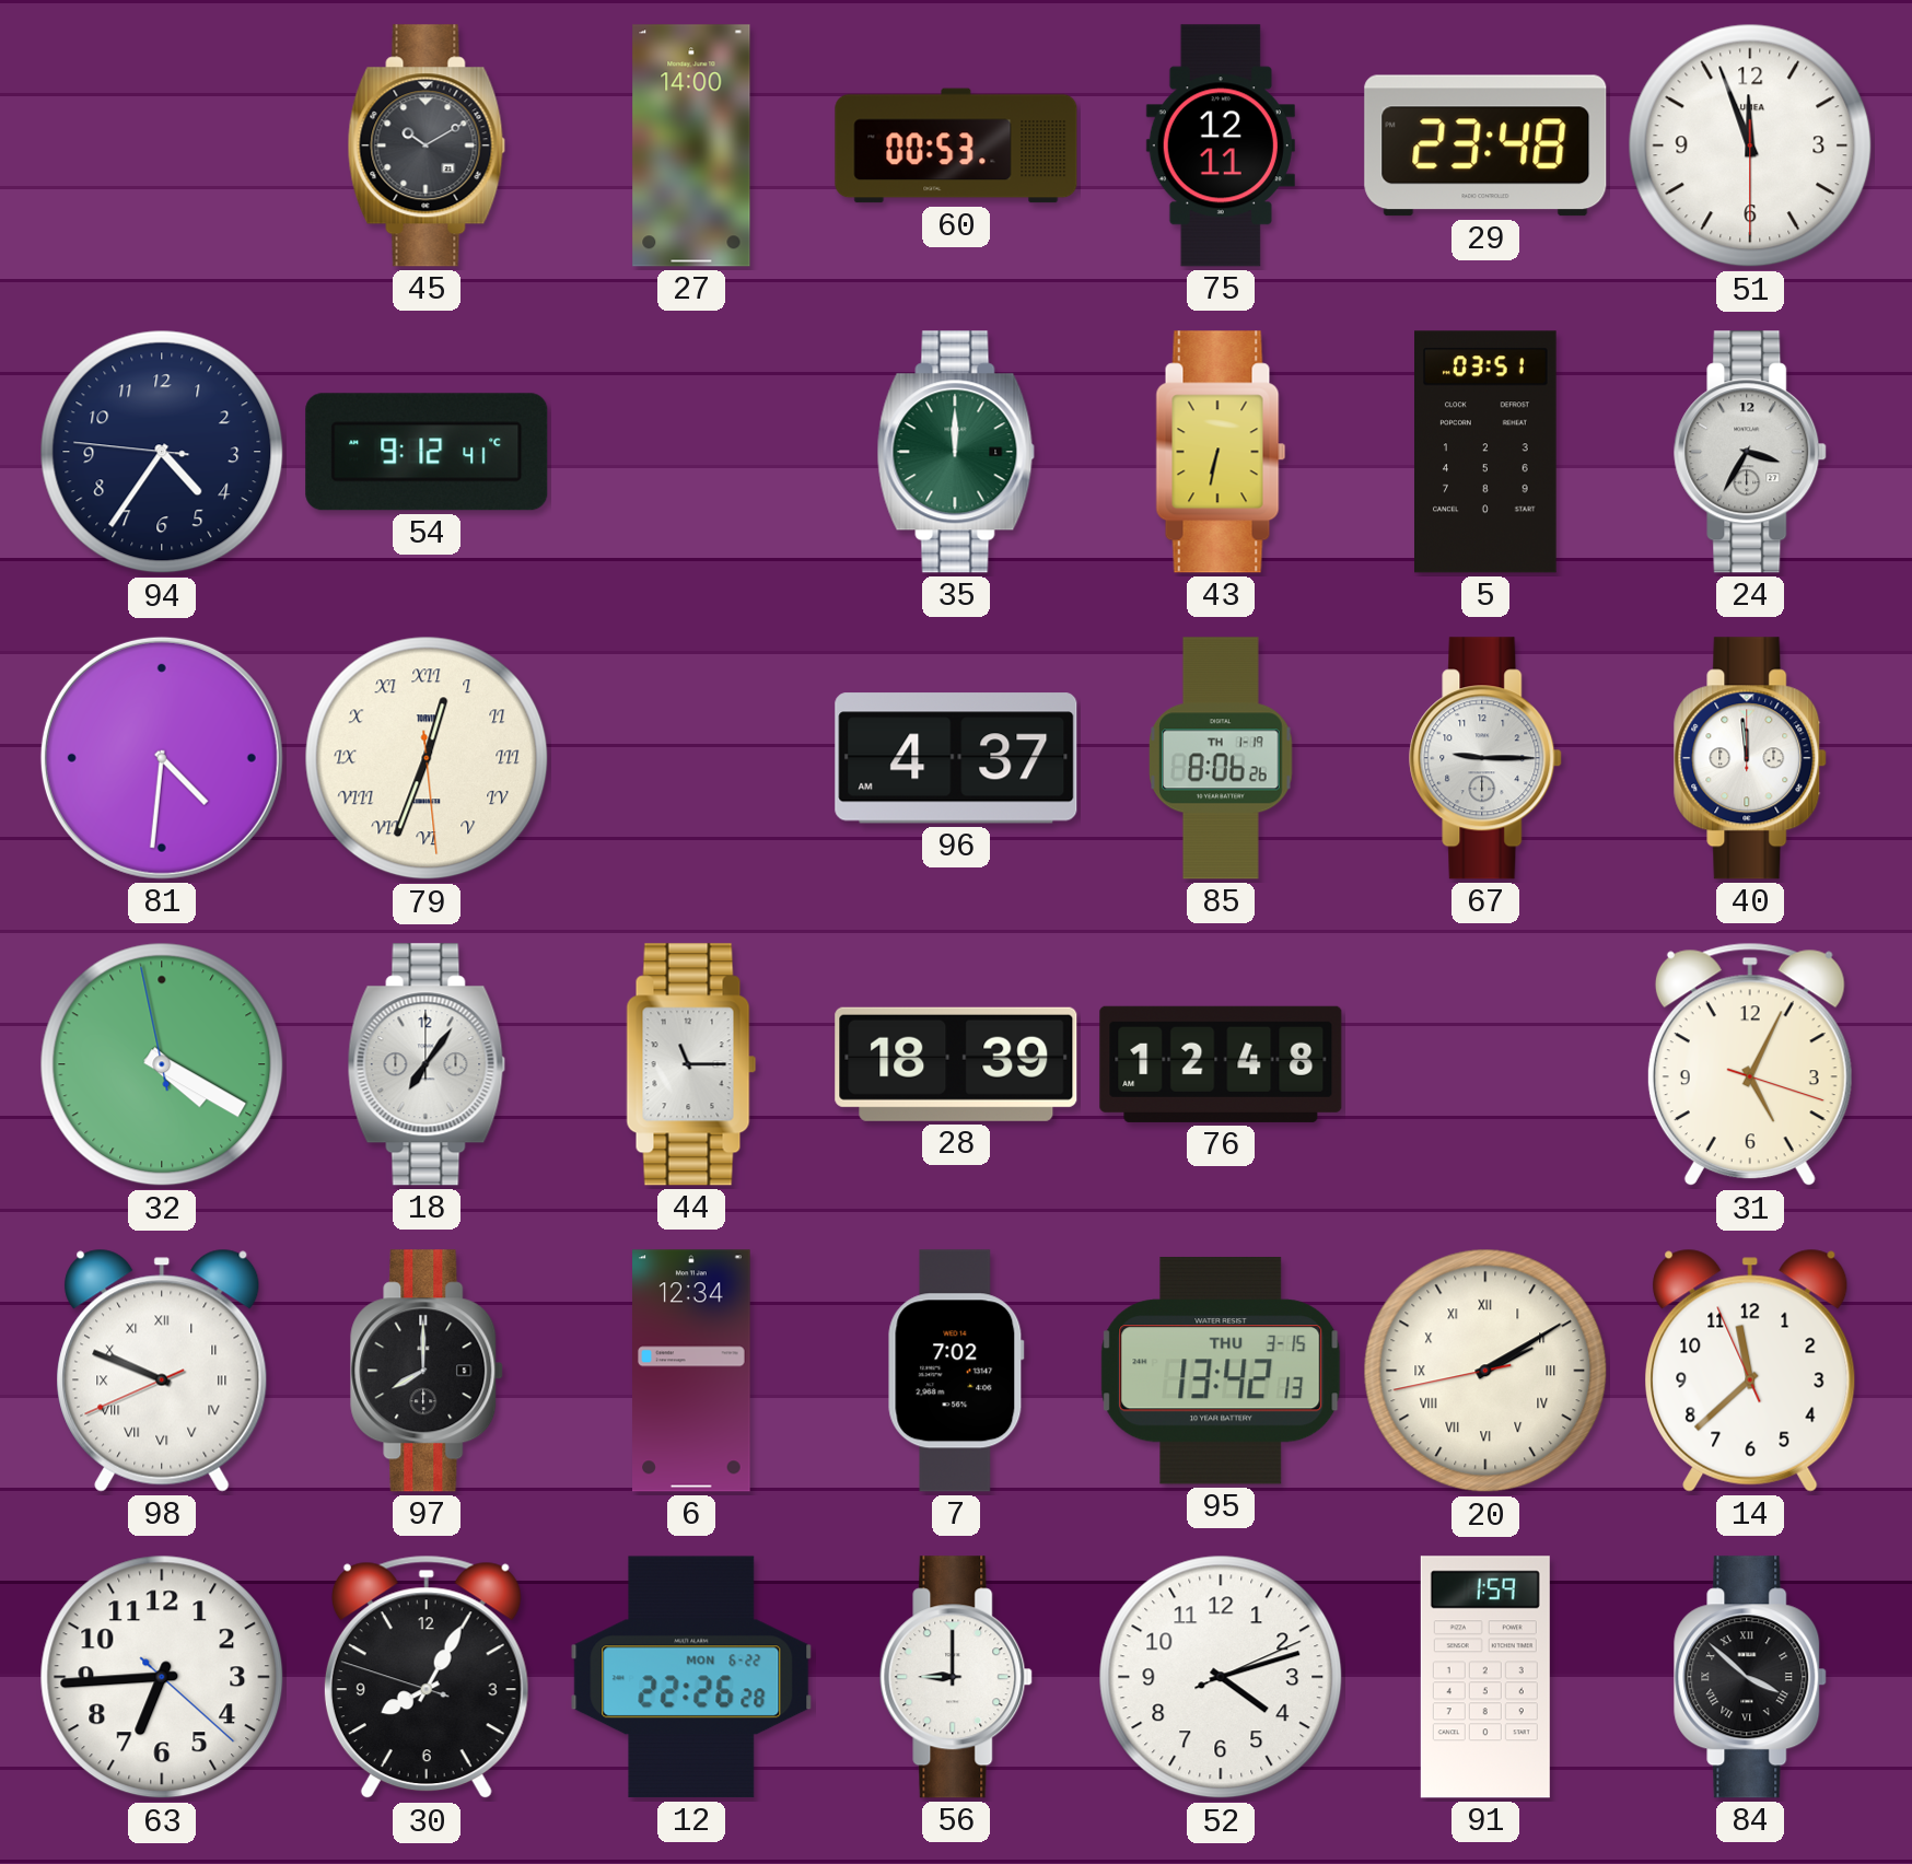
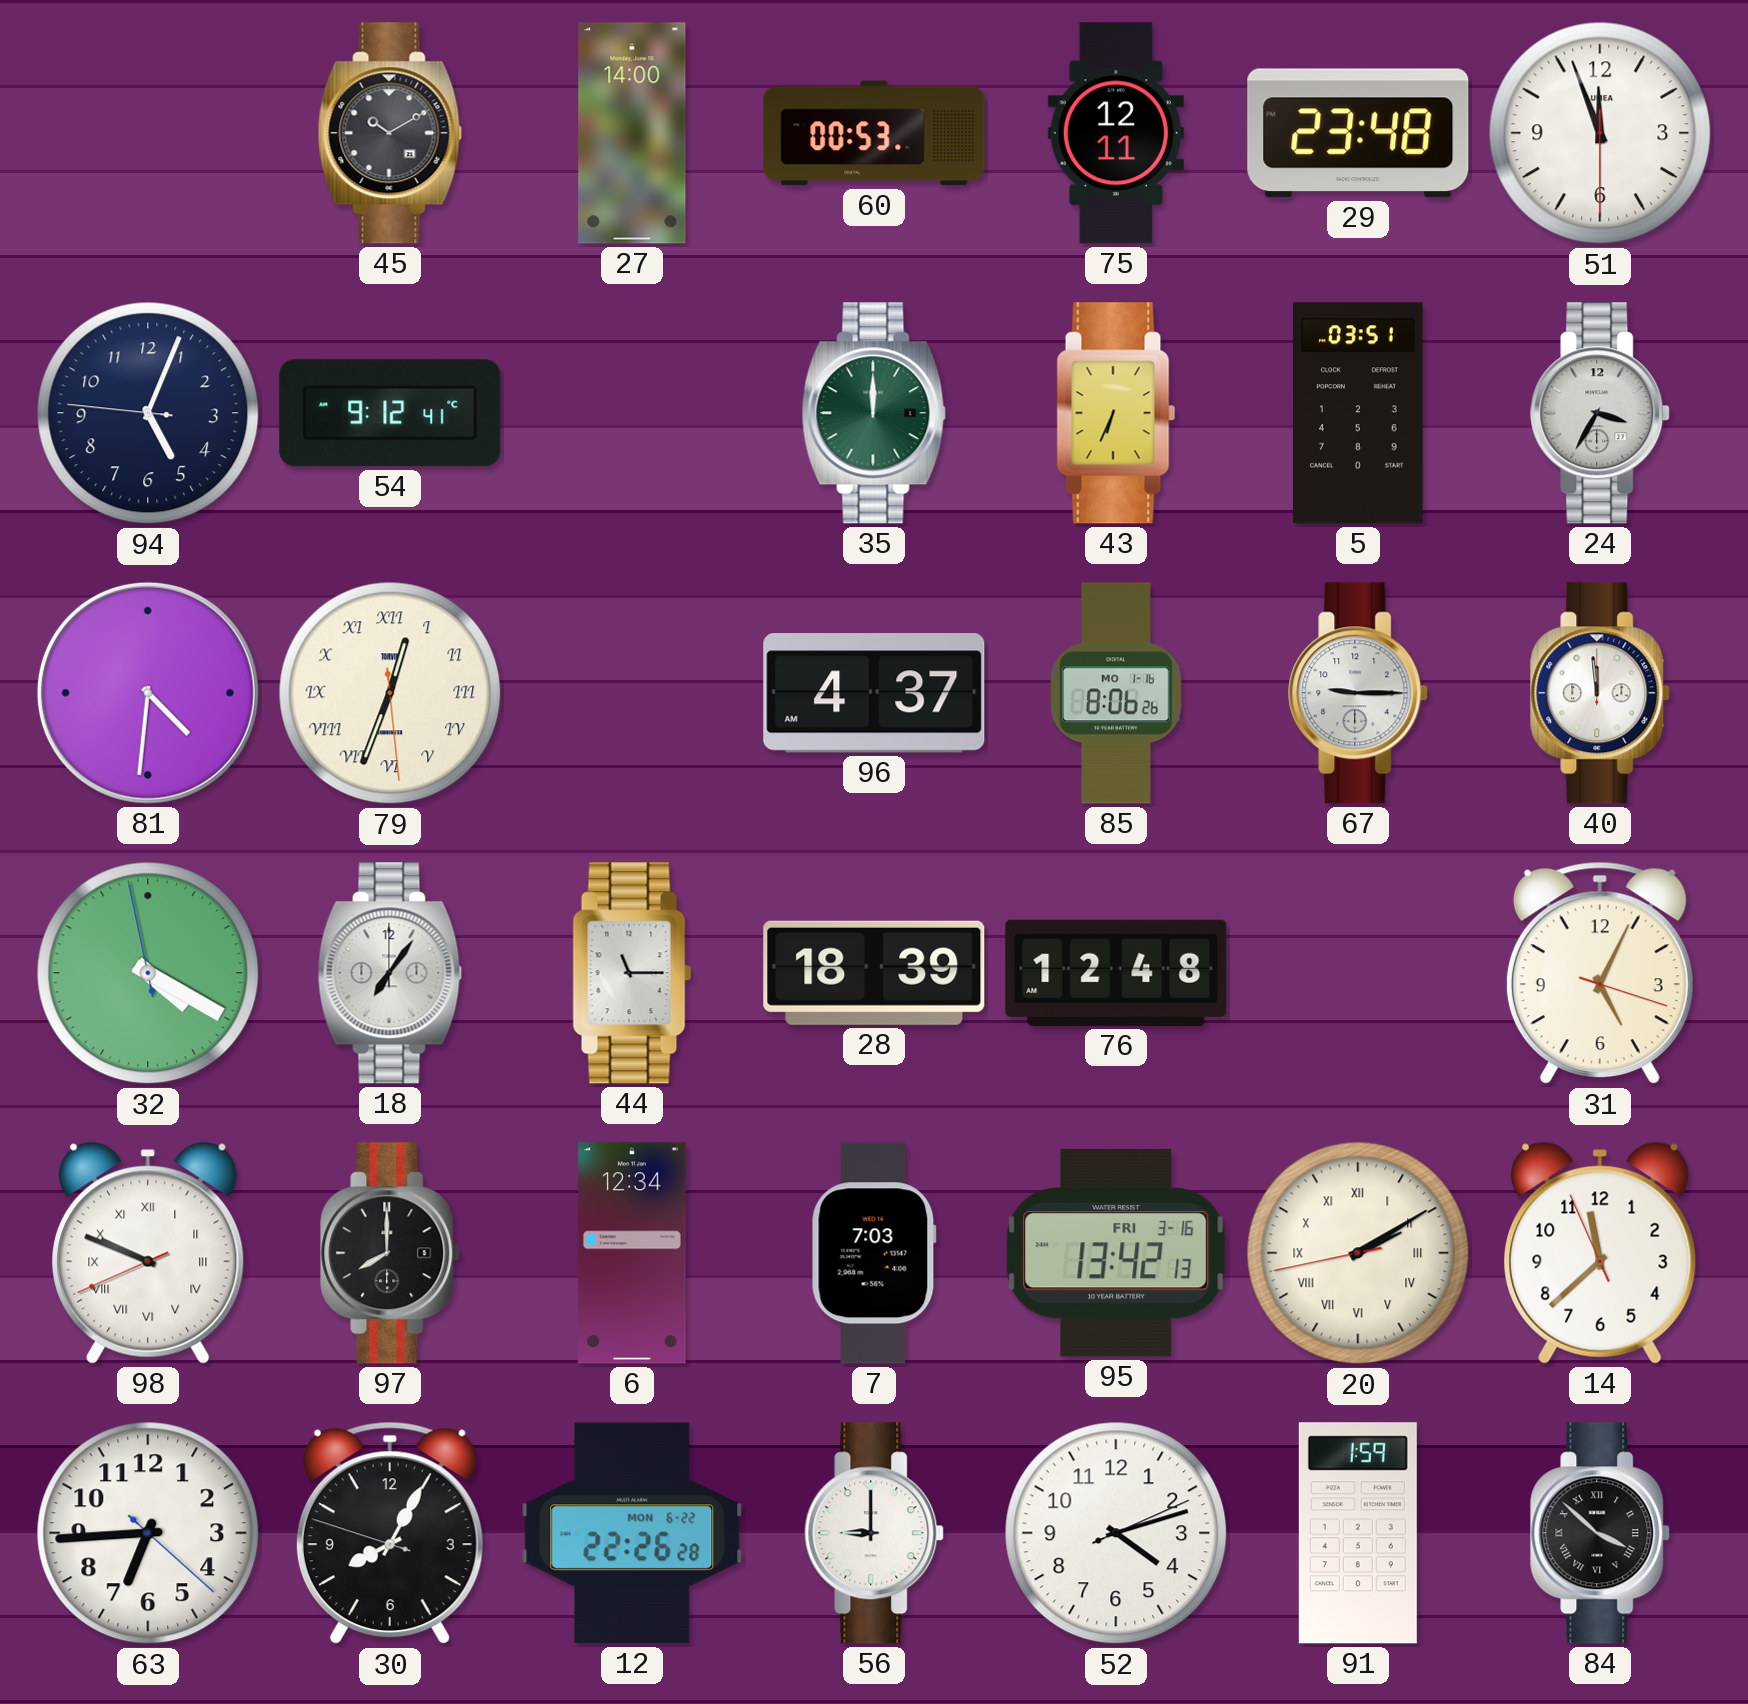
94: 4:35 -> 5:03 (148, 413)
43: 6:32 -> 6:34 (1116, 413)
85 date: TH 1-19 -> MO 1-16 (1117, 693)
7: 7:02 -> 7:03 (874, 1253)
95 date: THU 3-15 -> FRI 3-16 (1116, 1253)
